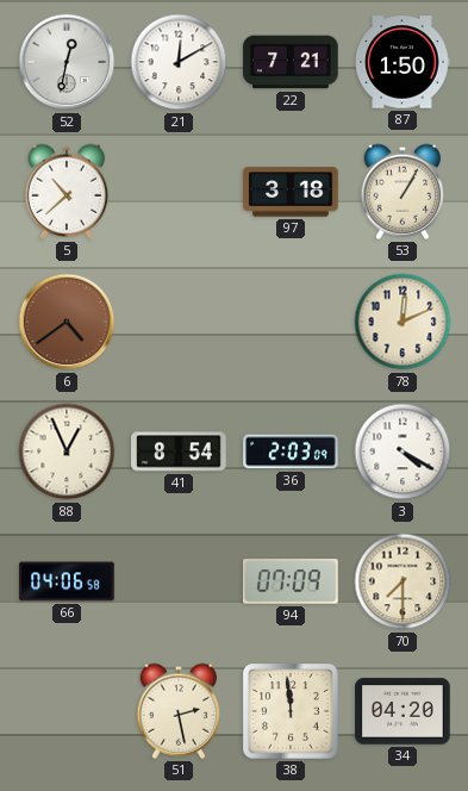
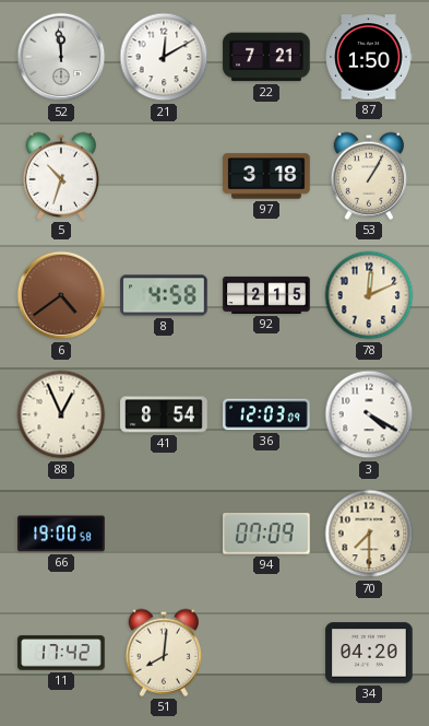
52: 12:32 -> 11:59 (61, 57)
5: 10:38 -> 10:33 (61, 176)
8: none -> 4:58 (164, 295)
92: none -> 2:15 (266, 295)
36: 2:03 -> 12:03 (266, 414)
66: 04:06 -> 19:00 (61, 534)
11: none -> 17:42 (61, 653)
51: 2:28 -> 8:01 (164, 653)
38: 11:59 -> none (292, 712)
